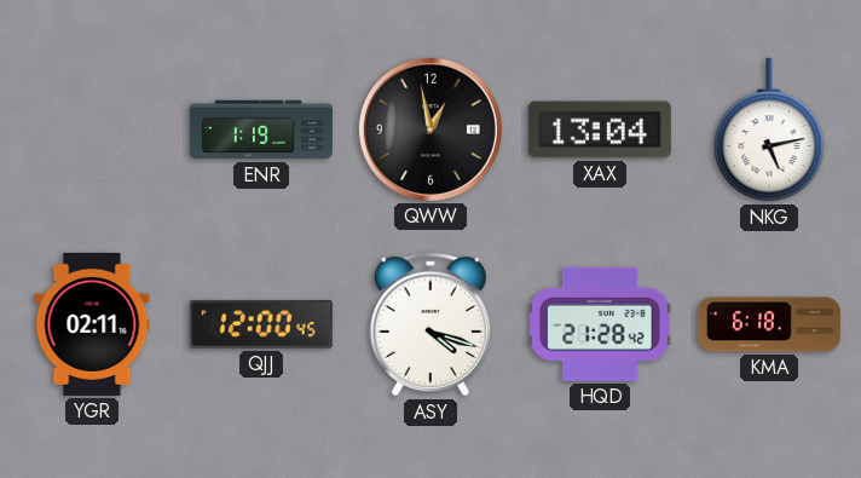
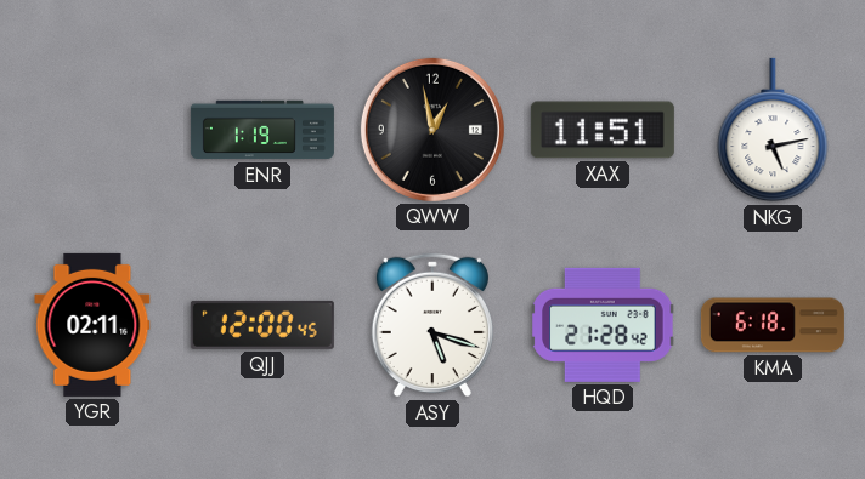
XAX: 13:04 -> 11:51 (603, 130)
ASY: 4:18 -> 5:18 (432, 325)
